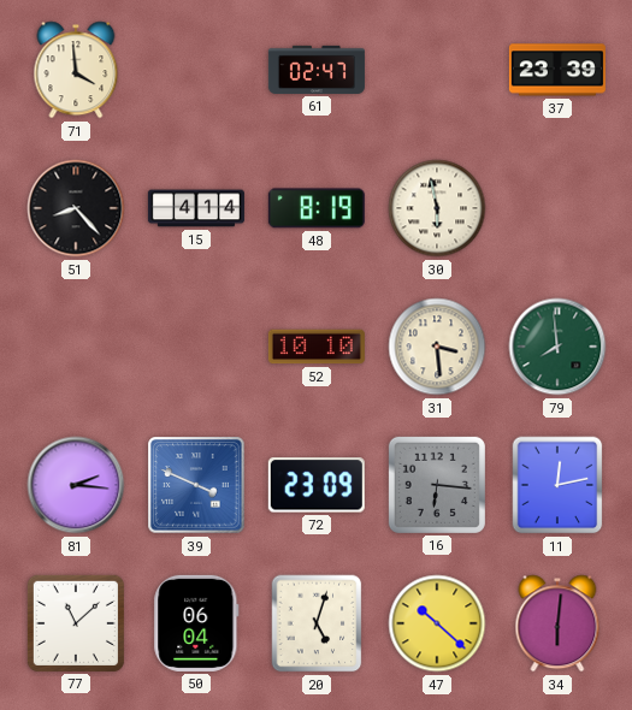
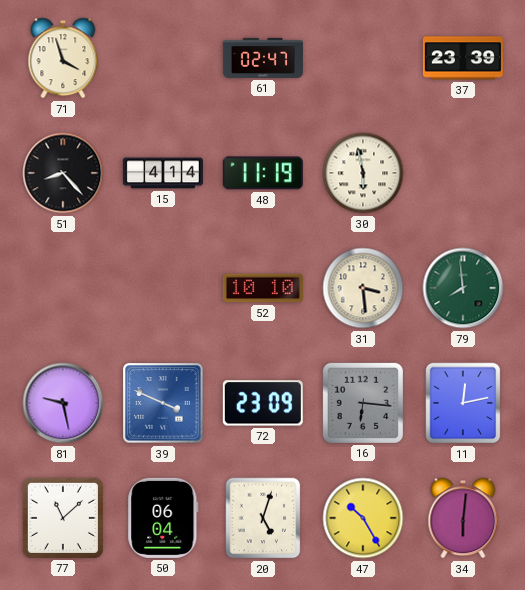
71: 3:59 -> 3:57 (63, 58)
48: 8:19 -> 11:19 (263, 173)
81: 2:16 -> 9:28 (63, 403)
47: 10:22 -> 10:25 (363, 518)
